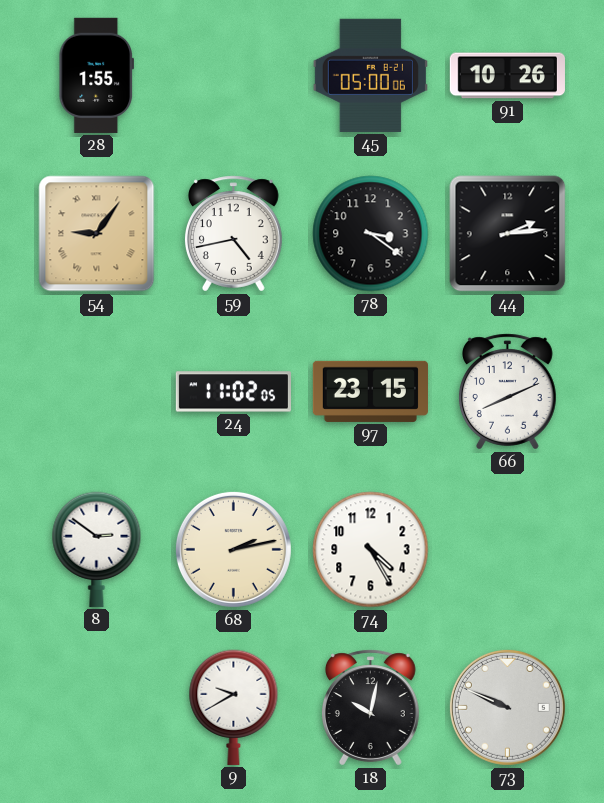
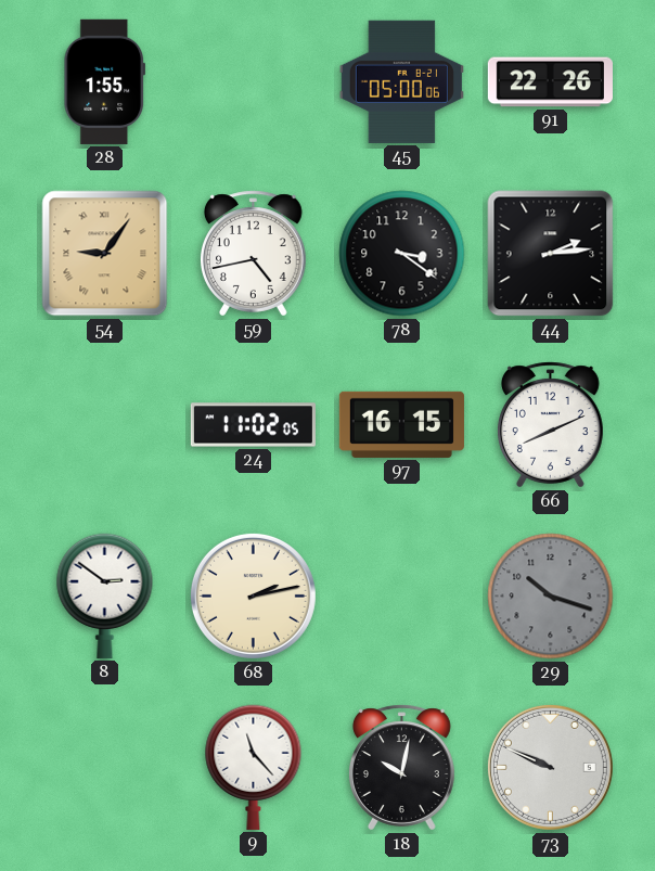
91: 10:26 -> 22:26 (550, 82)
97: 23:15 -> 16:15 (401, 424)
74: 4:25 -> none (371, 550)
29: none -> 10:18 (551, 597)
9: 9:40 -> 11:23 (254, 767)
